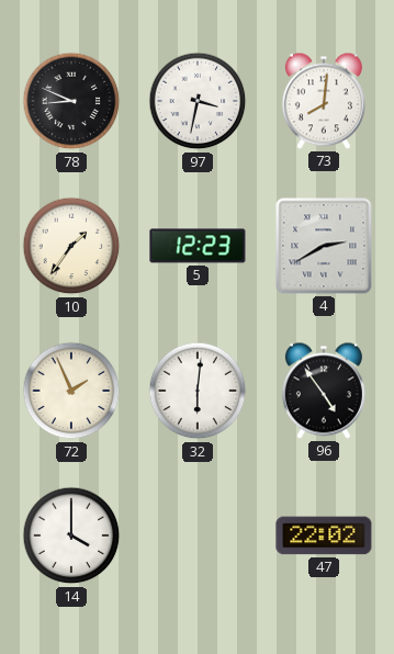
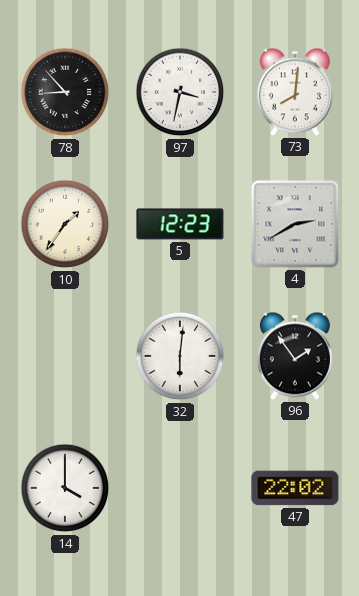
78: 8:49 -> 8:53 (65, 92)
72: 1:56 -> none (71, 391)
96: 4:54 -> 1:54 (295, 356)
